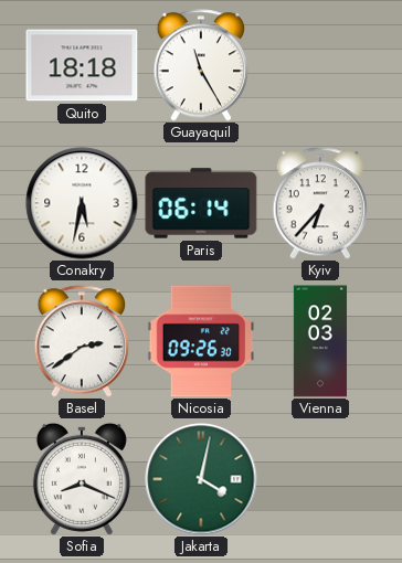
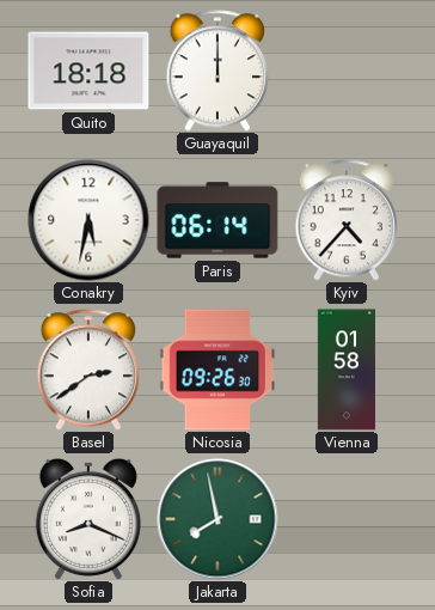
Guayaquil: 11:25 -> 12:00 (217, 71)
Kyiv: 6:37 -> 4:37 (347, 220)
Vienna: 02:03 -> 01:58 (347, 370)
Jakarta: 4:02 -> 7:58 (217, 519)
